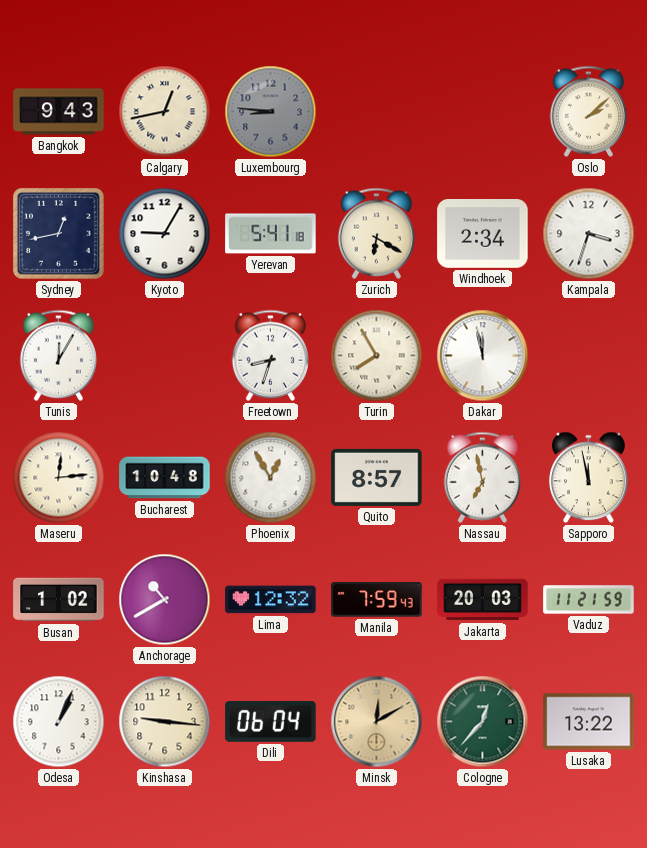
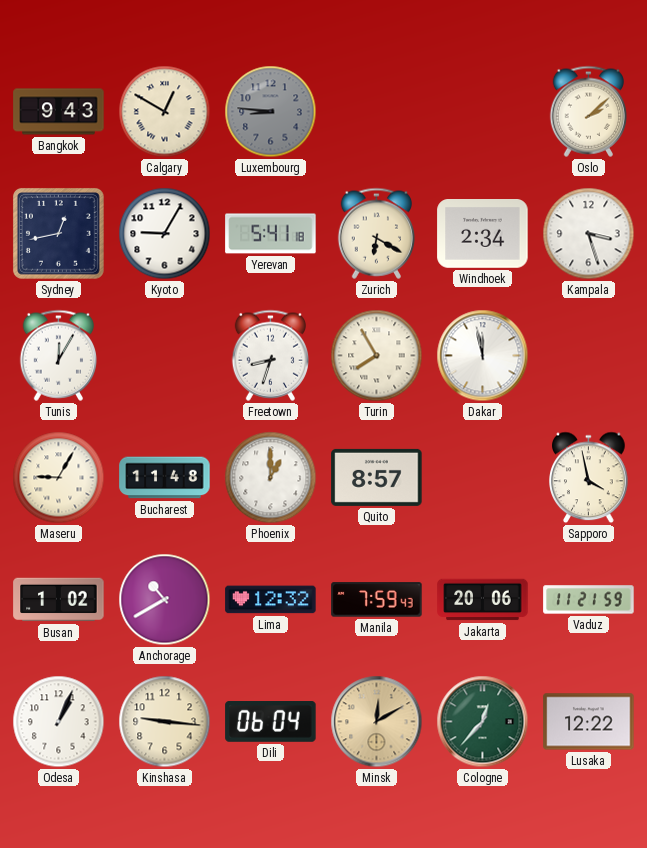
Calgary: 12:43 -> 12:50 (165, 112)
Kampala: 3:33 -> 3:27 (589, 234)
Maseru: 12:14 -> 9:05 (59, 478)
Bucharest: 10:48 -> 11:48 (165, 478)
Phoenix: 12:55 -> 1:00 (271, 478)
Nassau: 6:58 -> none (482, 477)
Sapporo: 11:58 -> 3:58 (589, 478)
Jakarta: 20:03 -> 20:06 (483, 600)
Lusaka: 13:22 -> 12:22 (589, 722)
